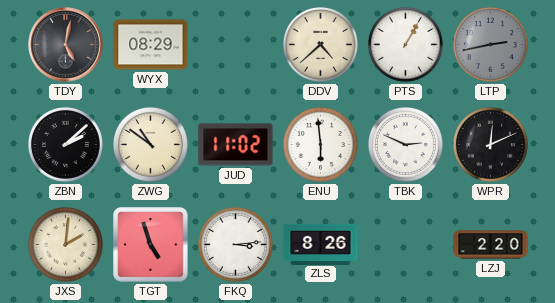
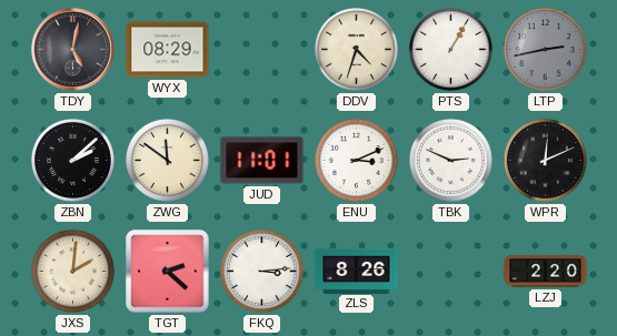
DDV: 4:38 -> 4:33 (356, 49)
ZWG: 10:51 -> 11:51 (167, 160)
JUD: 11:02 -> 11:01 (262, 161)
ENU: 5:59 -> 3:11 (356, 160)
TGT: 4:57 -> 2:22 (168, 272)
